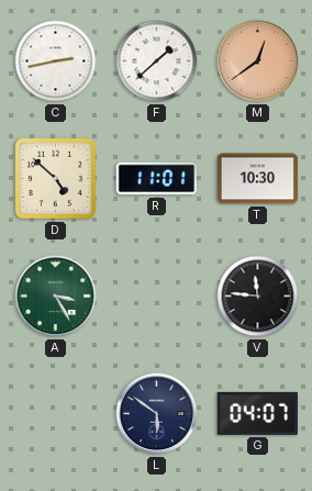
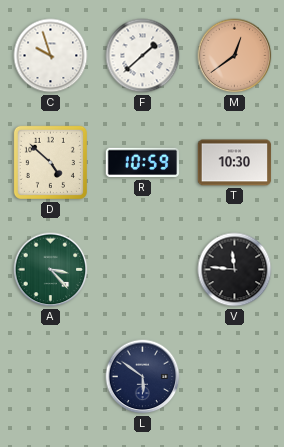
C: 2:43 -> 9:57 (51, 56)
R: 11:01 -> 10:59 (143, 163)
A: 3:25 -> 3:23 (51, 270)
G: 04:07 -> none (257, 413)
